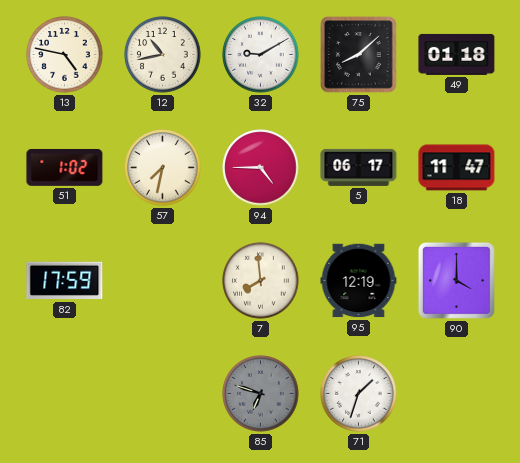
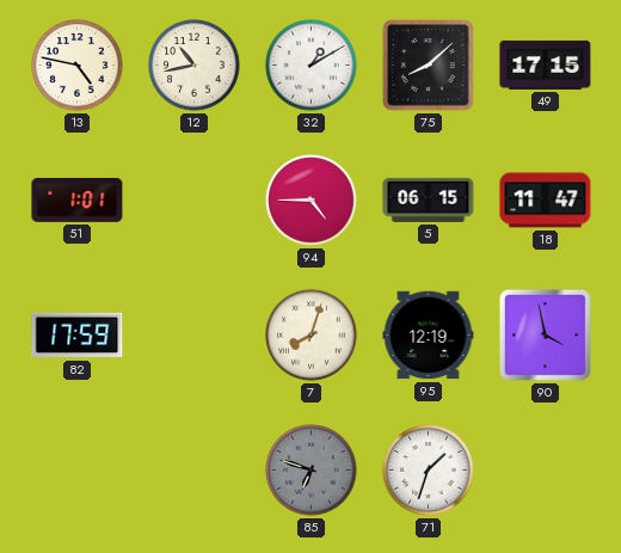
32: 9:10 -> 1:10 (312, 66)
49: 01:18 -> 17:15 (546, 64)
51: 1:02 -> 1:01 (78, 199)
57: 7:32 -> none (163, 168)
5: 06:17 -> 06:15 (429, 199)
7: 7:59 -> 8:03 (312, 336)
90: 4:00 -> 3:58 (545, 334)
